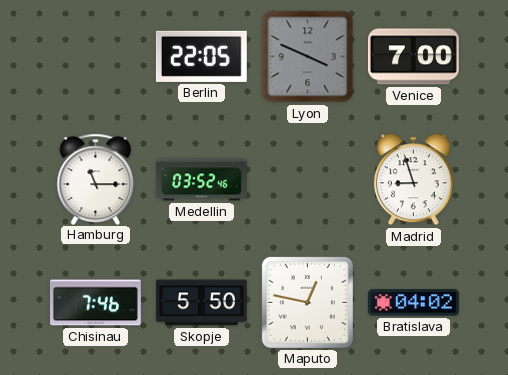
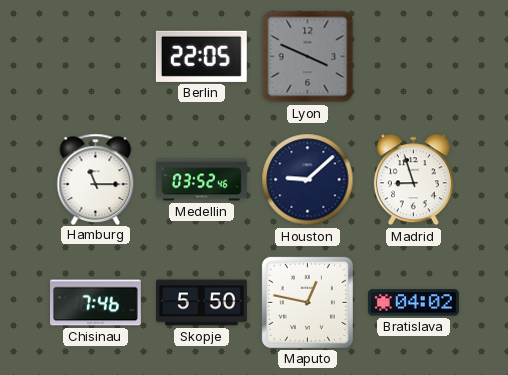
Venice: 7:00 -> none (413, 57)
Houston: none -> 9:08 (308, 180)
